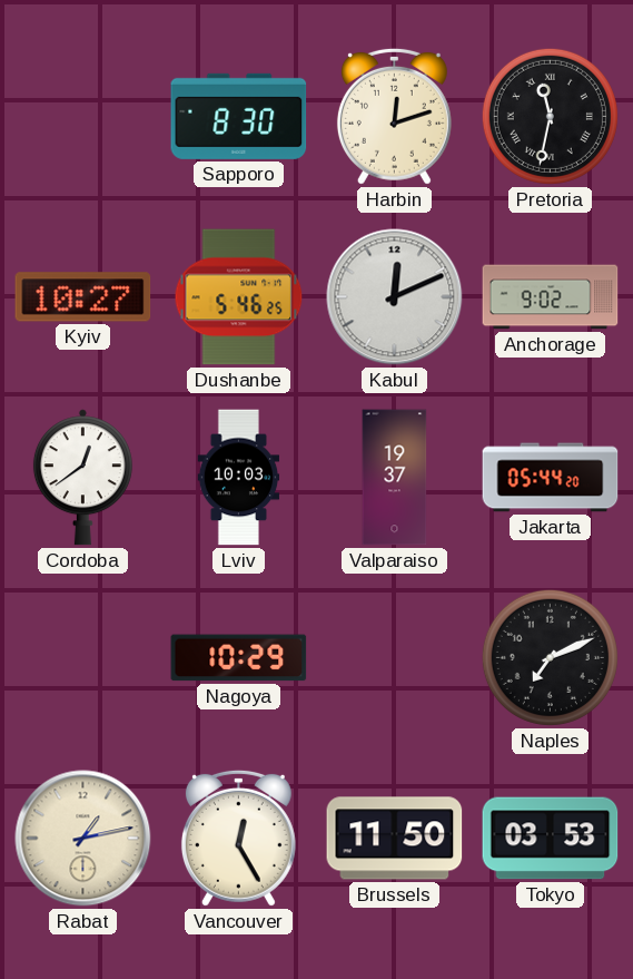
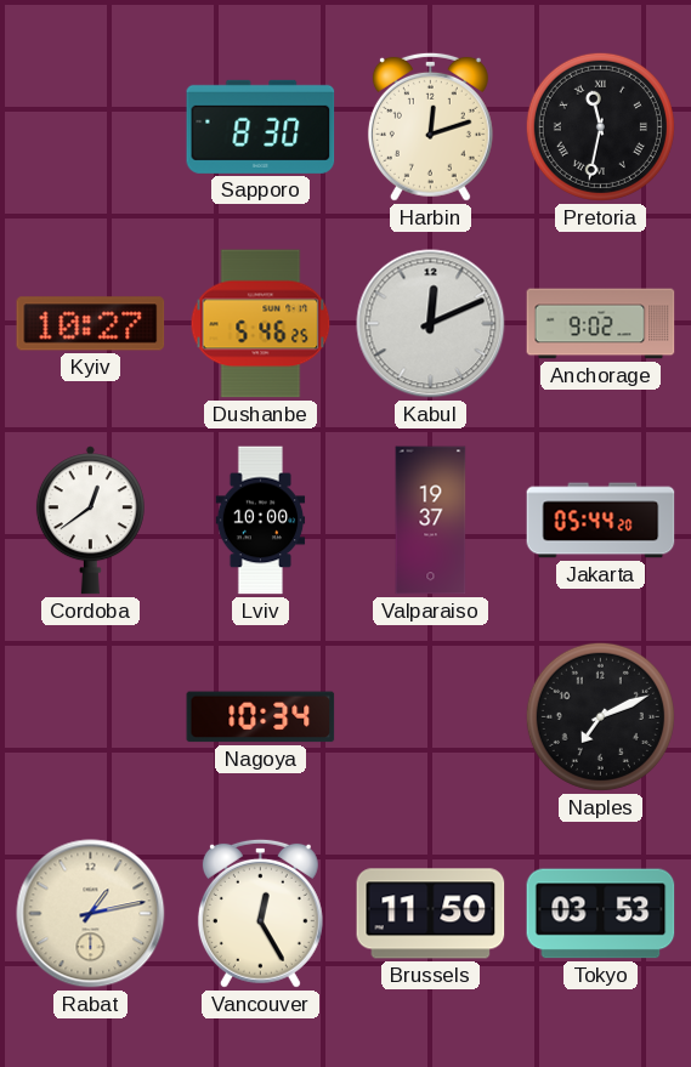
Lviv: 10:03 -> 10:00 (261, 521)
Nagoya: 10:29 -> 10:34 (261, 717)
